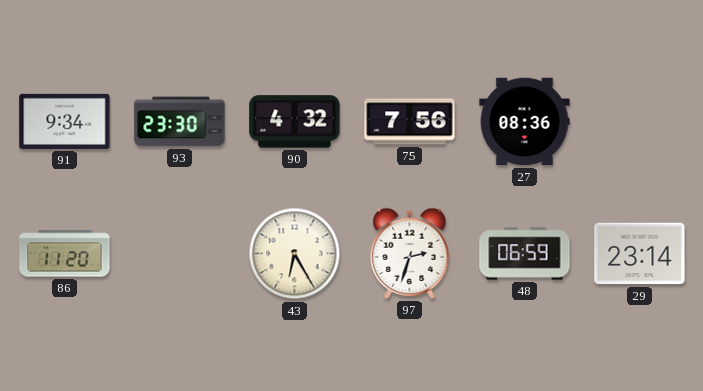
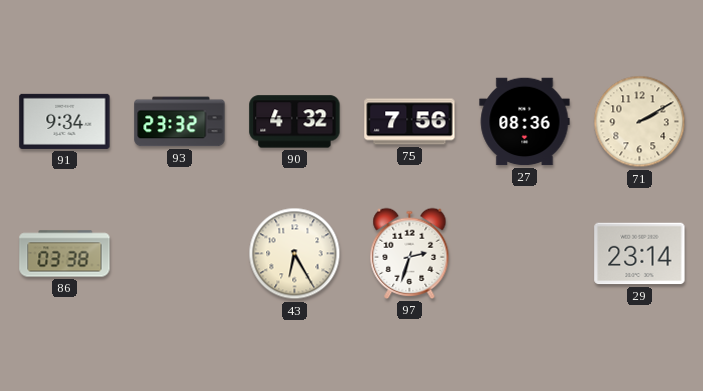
93: 23:30 -> 23:32 (180, 122)
71: none -> 2:10 (640, 122)
86: 11:20 -> 03:38 (65, 254)
48: 06:59 -> none (525, 254)
